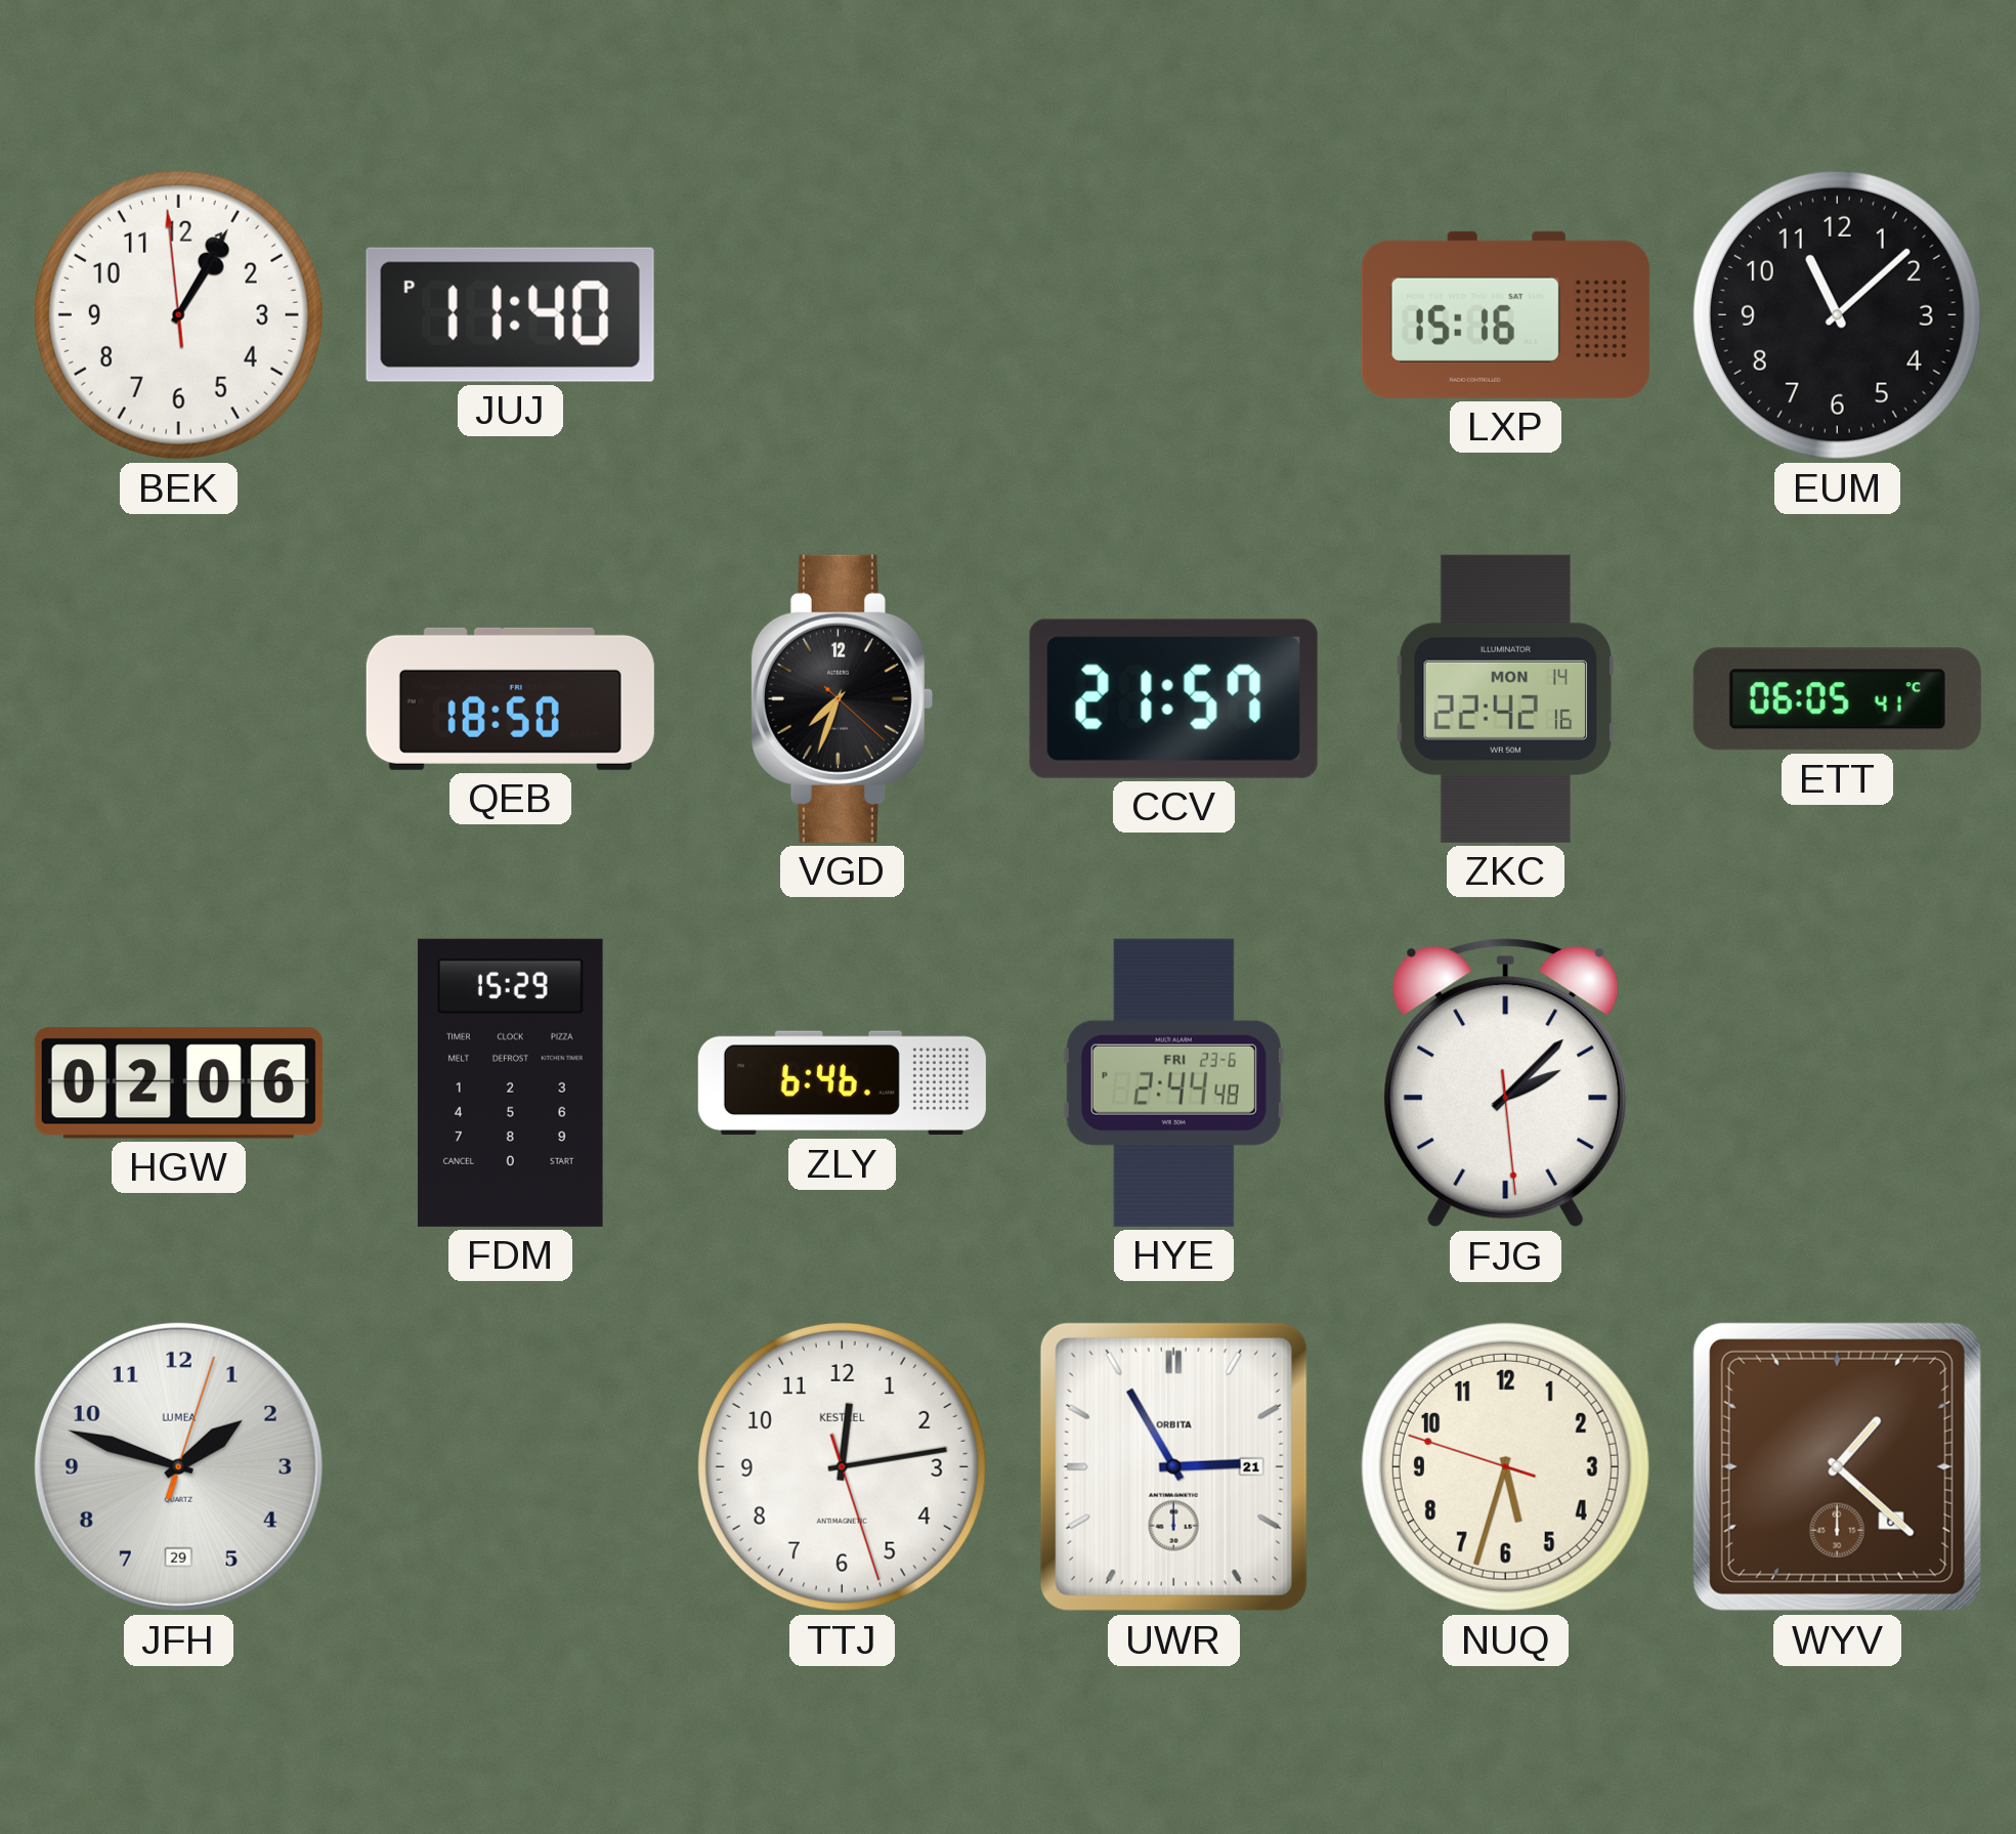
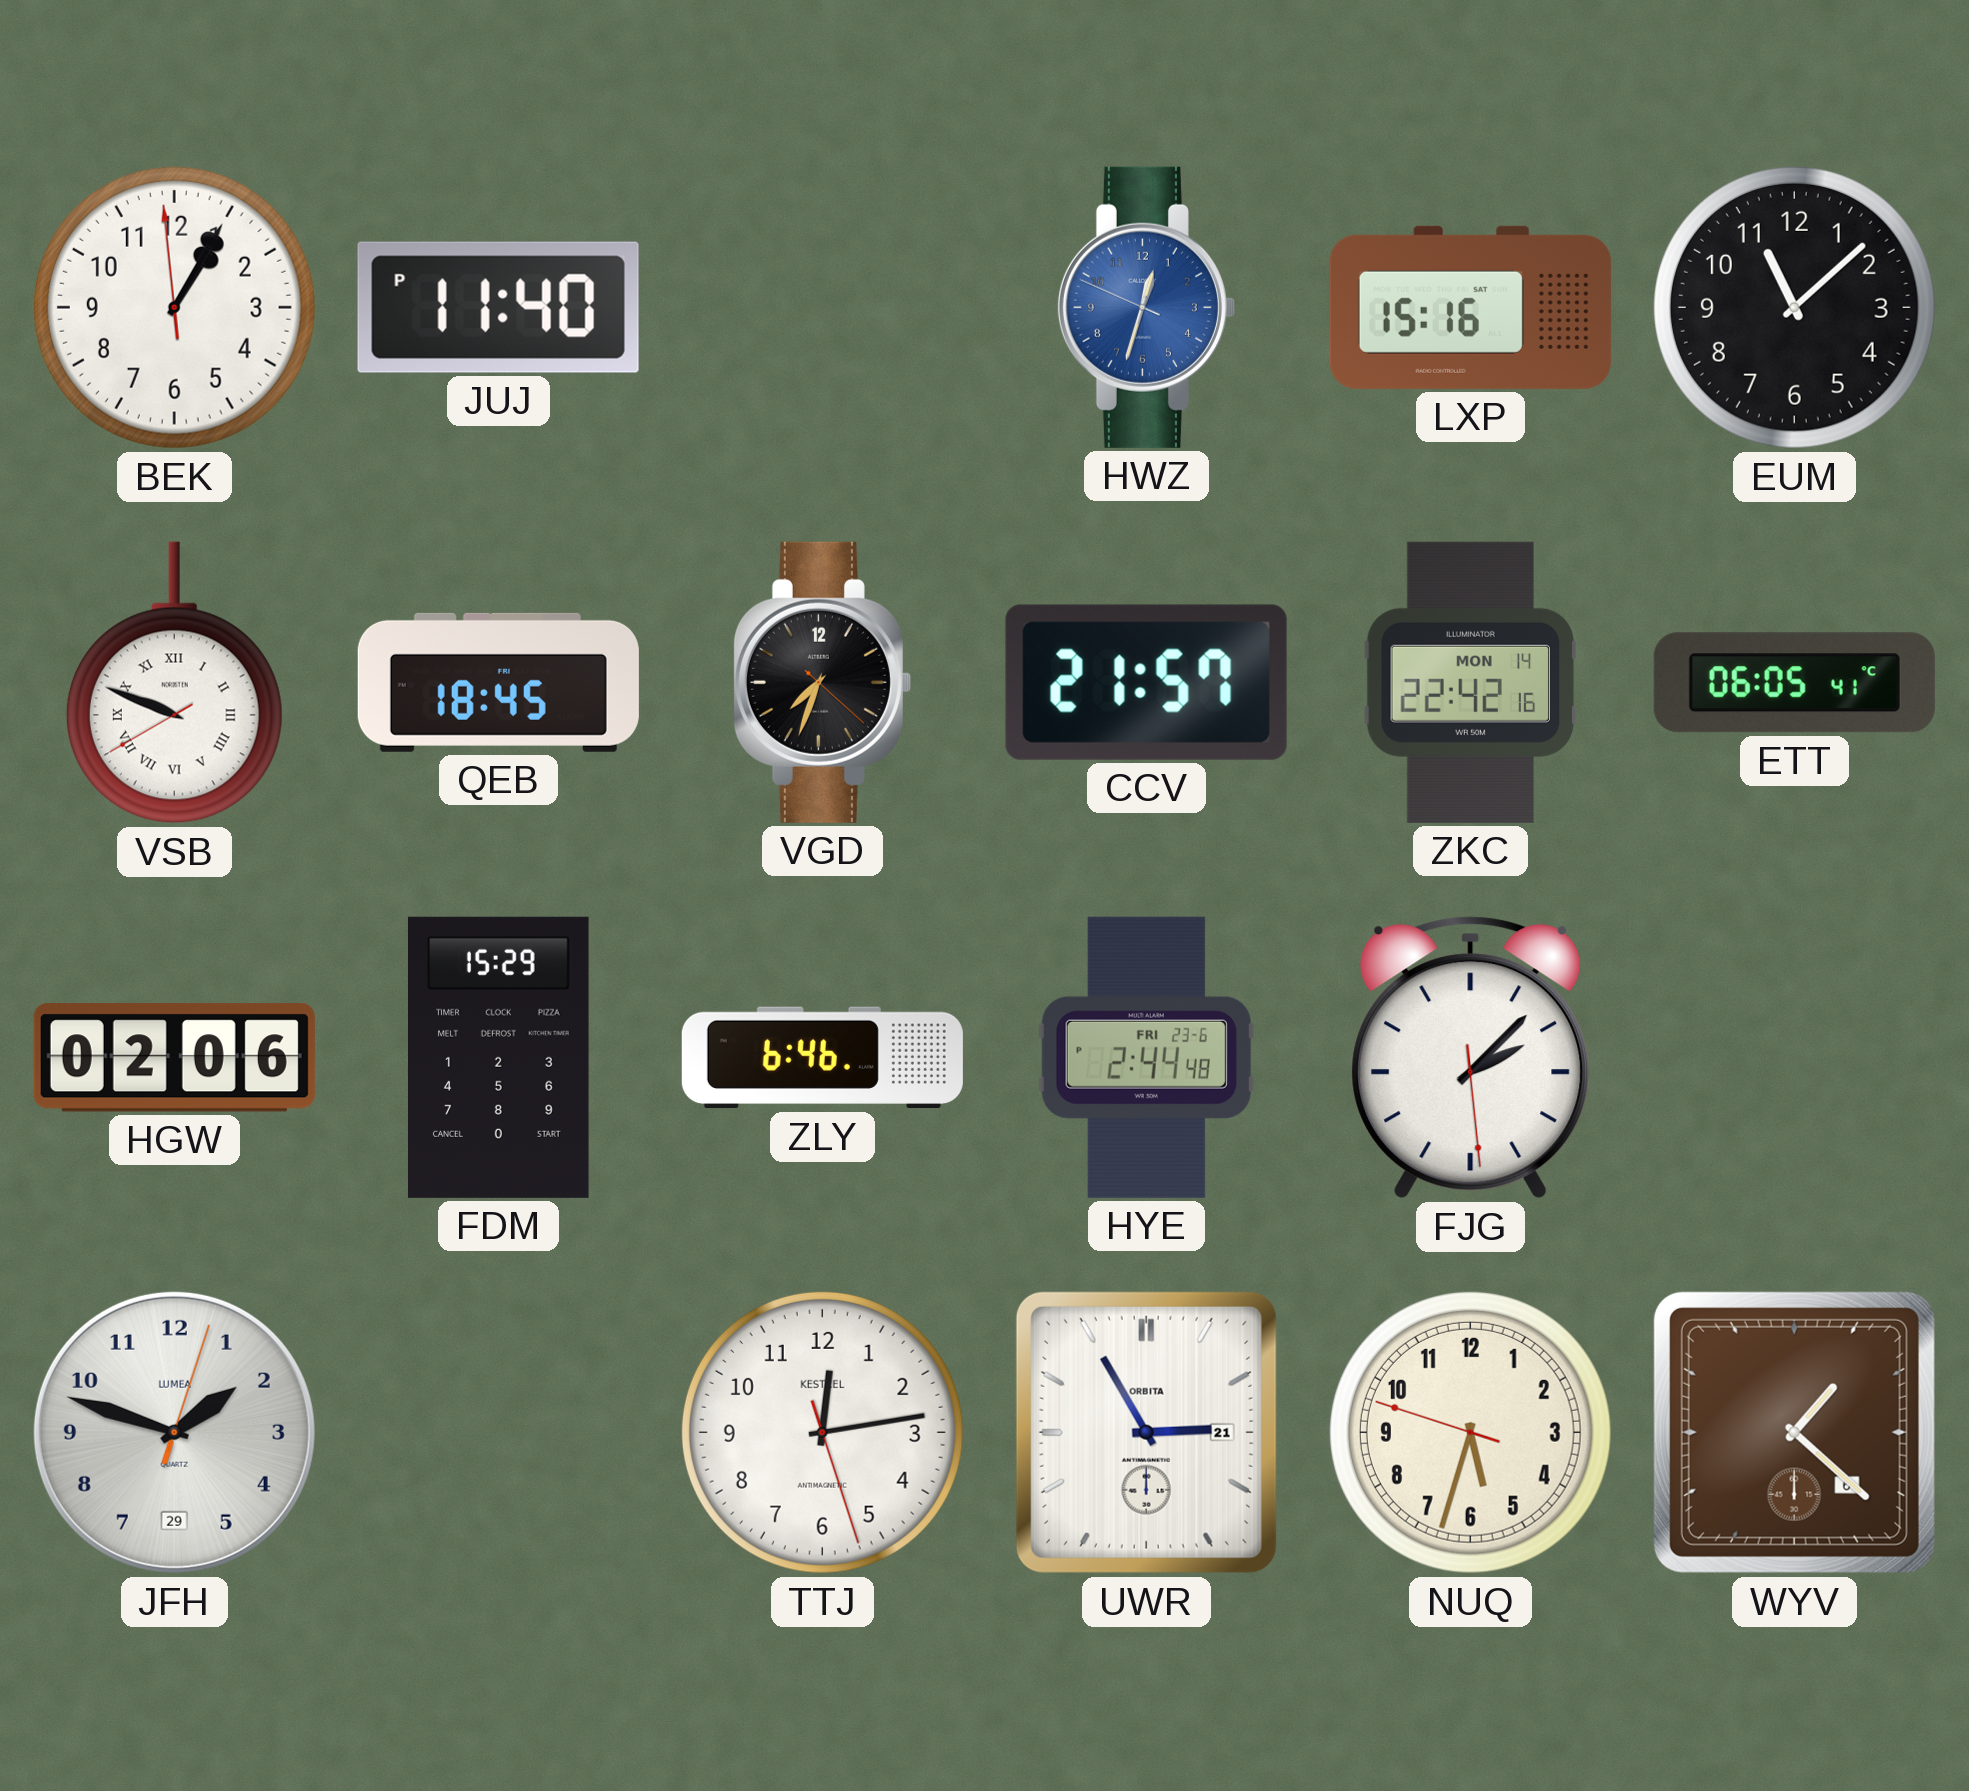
HWZ: none -> 12:32 (1146, 307)
VSB: none -> 9:48 (174, 683)
QEB: 18:50 -> 18:45 (498, 682)
